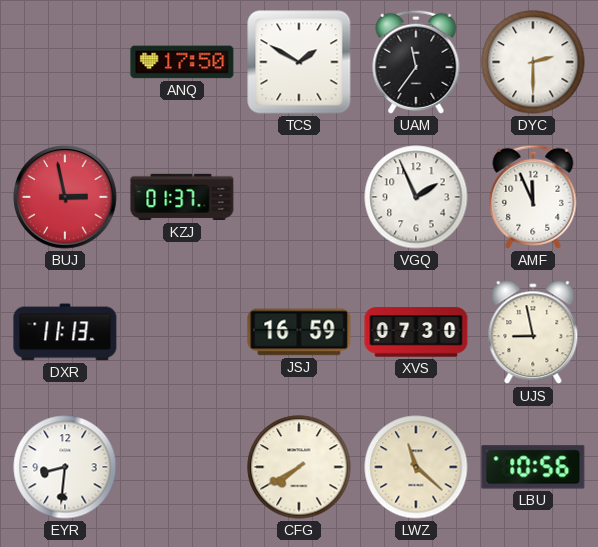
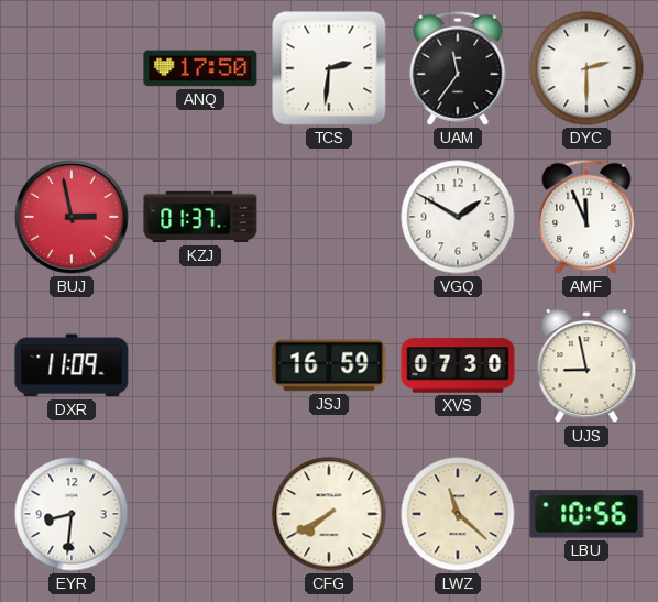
TCS: 1:50 -> 2:31 (329, 68)
VGQ: 1:56 -> 1:50 (458, 217)
DXR: 11:13 -> 11:09 (72, 365)
